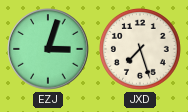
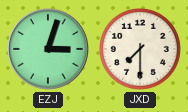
JXD: 7:27 -> 7:30 (140, 49)
